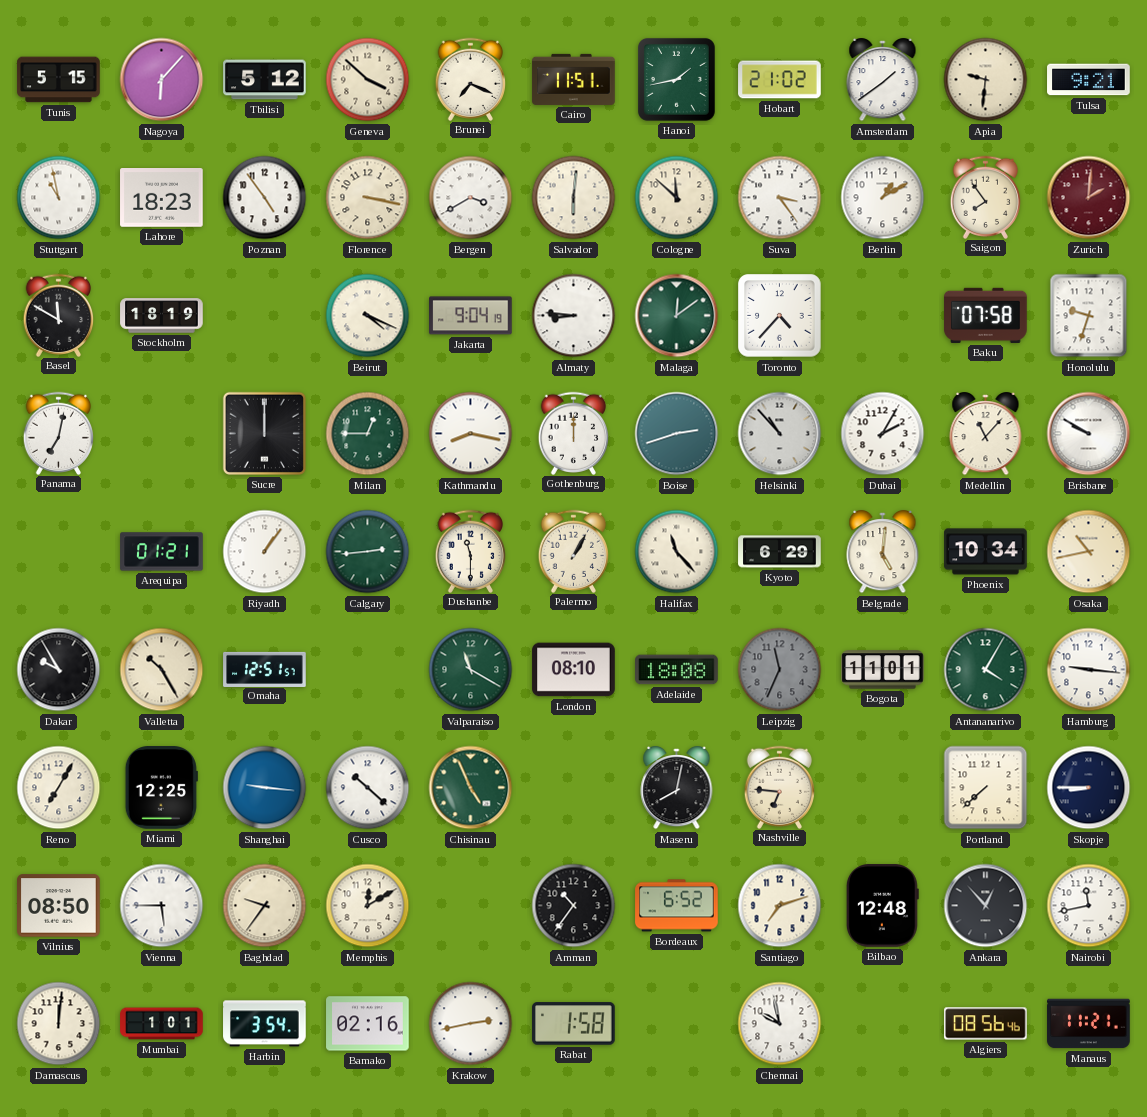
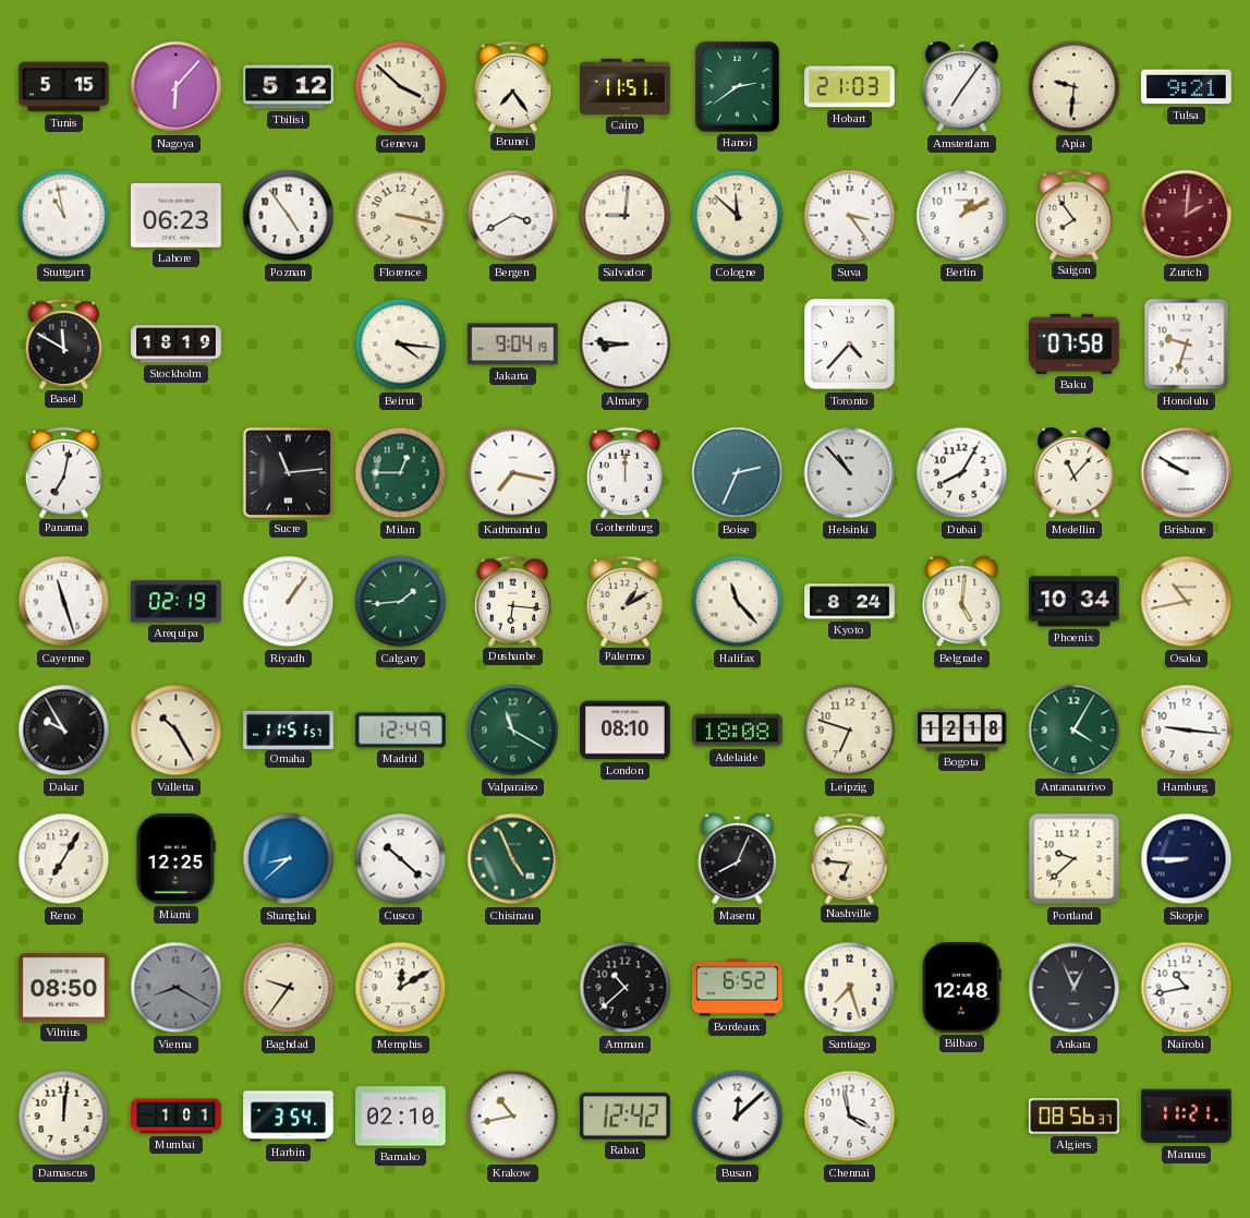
Brunei: 7:19 -> 7:24 (513, 86)
Hanoi: 1:43 -> 2:39 (737, 86)
Hobart: 21:02 -> 21:03 (850, 87)
Amsterdam: 1:39 -> 7:06 (962, 88)
Lahore: 18:23 -> 06:23 (177, 216)
Salvador: 6:01 -> 9:01 (626, 216)
Beirut: 4:19 -> 4:16 (401, 345)
Malaga: 12:09 -> none (677, 316)
Sucre: 12:00 -> 11:14 (288, 472)
Kathmandu: 8:17 -> 7:17 (513, 473)
Boise: 2:42 -> 2:34 (738, 473)
Dubai: 2:05 -> 8:05 (962, 473)
Cayenne: none -> 11:27 (64, 602)
Arequipa: 01:21 -> 02:19 (177, 602)
Calgary: 2:44 -> 1:44 (401, 602)
Dushanbe: 11:30 -> 6:16 (513, 601)
Palermo: 1:05 -> 1:10 (626, 601)
Kyoto: 6:29 -> 8:24 (850, 602)
Omaha: 12:51 -> 11:51 (289, 729)
Madrid: none -> 12:49 (401, 731)
Leipzig: 11:34 -> 6:48 (850, 731)
Leipzig dial: grey -> cream (850, 731)
Bogota: 11:01 -> 12:18 (962, 731)
Shanghai: 9:16 -> 8:38 (289, 859)
Maseru: 8:02 -> 8:04 (738, 860)
Portland: 7:38 -> 9:38 (1075, 859)
Vienna: 5:45 -> 8:20 (177, 988)
Vienna dial: white -> grey (177, 988)
Amman: 10:36 -> 10:38 (626, 988)
Santiago: 7:12 -> 7:27 (850, 988)
Ankara: 12:53 -> 12:56 (1075, 988)
Nairobi: 11:43 -> 10:43 (1187, 988)
Bamako: 02:16 -> 02:10 (401, 1117)
Krakow: 2:43 -> 10:43 (513, 1117)
Rabat: 1:58 -> 12:42 (626, 1117)
Busan: none -> 12:08 (738, 1117)
Chennai: 9:58 -> 3:58 (850, 1117)
Algiers: 08:56:46 -> 08:56:37 (1075, 1117)
